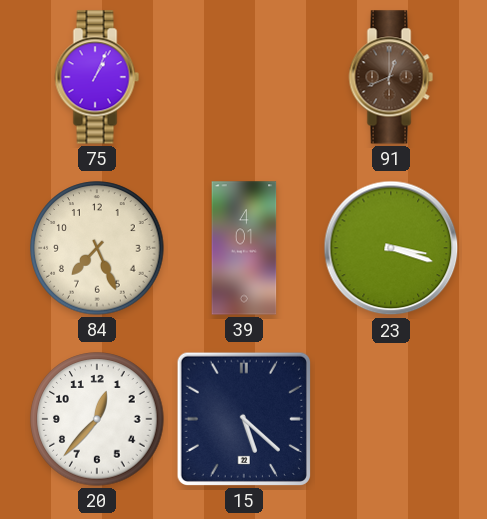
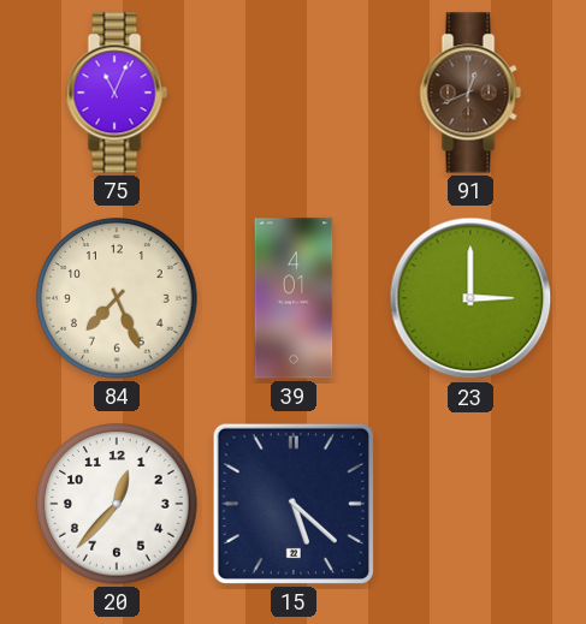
75: 1:04 -> 11:04 (117, 93)
23: 3:18 -> 3:00 (470, 298)
